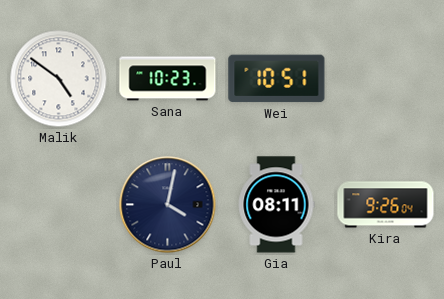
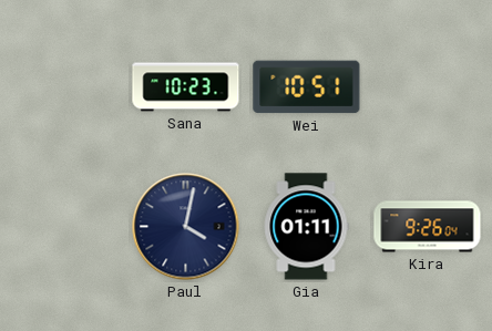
Malik: 4:51 -> none (59, 79)
Gia: 08:11 -> 01:11 (306, 227)
